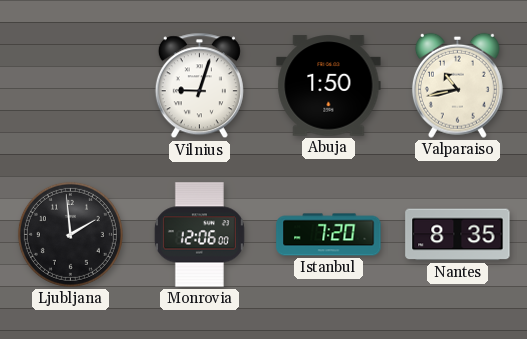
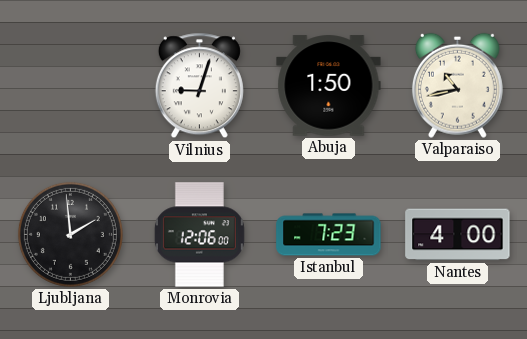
Istanbul: 7:20 -> 7:23 (329, 235)
Nantes: 8:35 -> 4:00 (458, 235)
